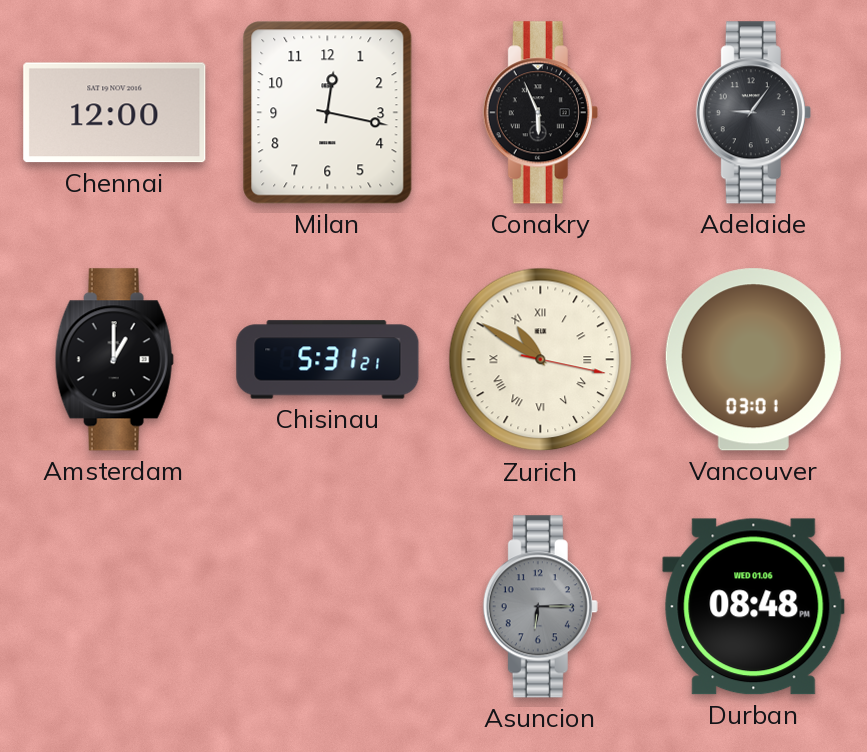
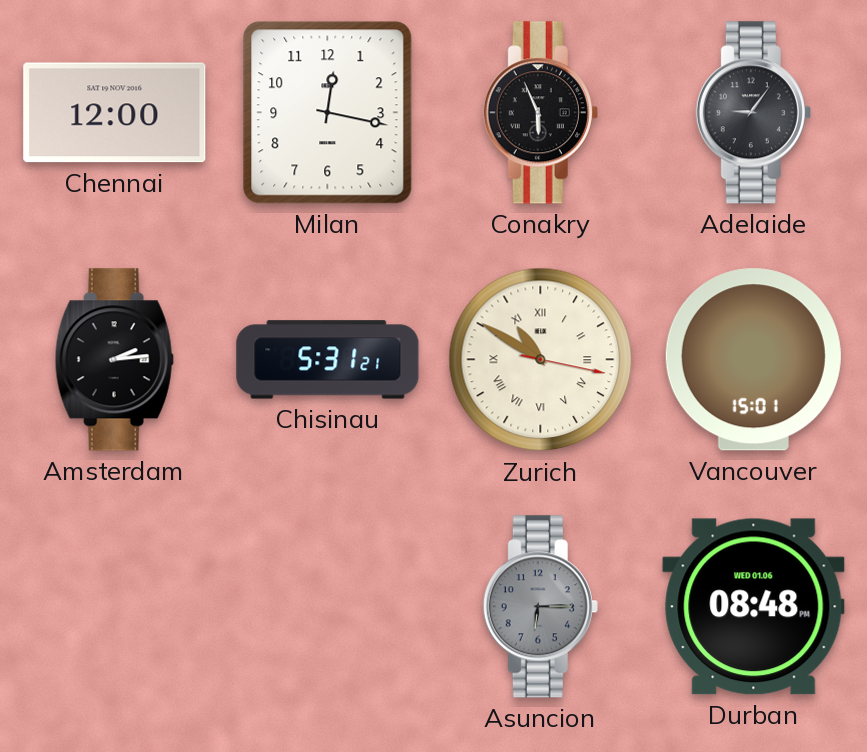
Amsterdam: 1:00 -> 2:14 (114, 360)
Vancouver: 03:01 -> 15:01 (753, 360)
